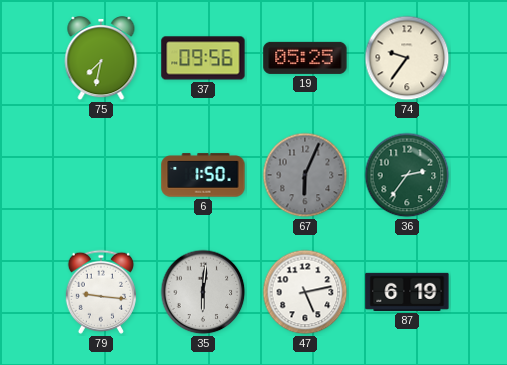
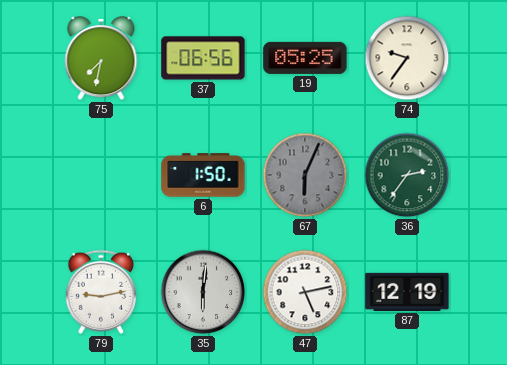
37: 09:56 -> 06:56 (203, 58)
79: 9:16 -> 9:13 (101, 292)
87: 6:19 -> 12:19 (407, 292)
